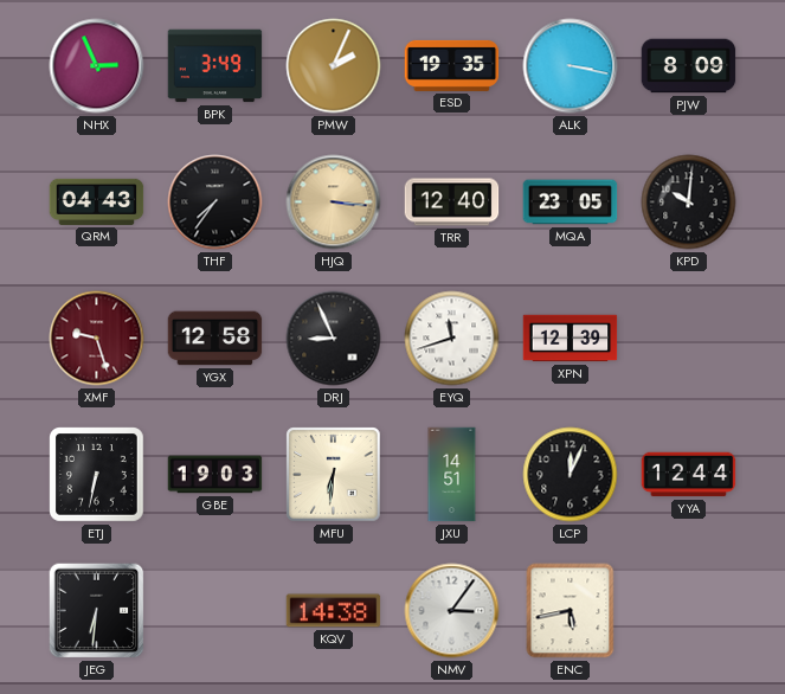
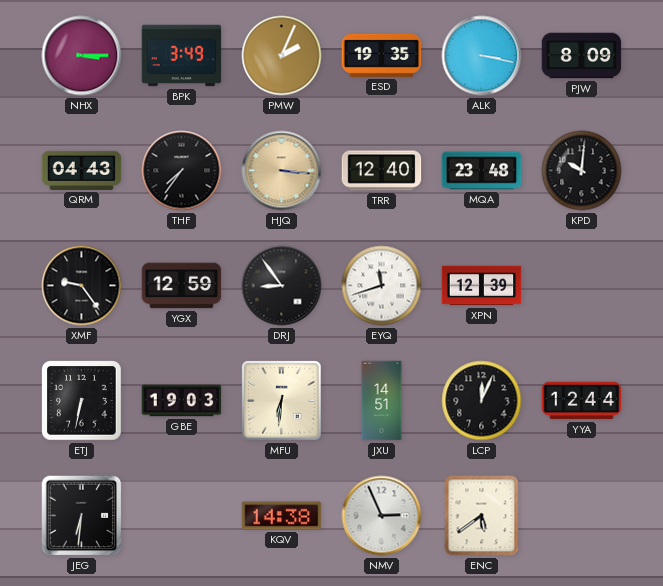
NHX: 2:56 -> 3:15 (82, 56)
MQA: 23:05 -> 23:48 (482, 171)
XMF: 9:27 -> 9:24 (82, 286)
XMF dial: burgundy -> black (82, 286)
YGX: 12:58 -> 12:59 (182, 286)
DRJ: 8:56 -> 8:54 (282, 286)
NMV: 3:06 -> 2:56 (382, 516)
ENC: 5:43 -> 5:39 (482, 516)
